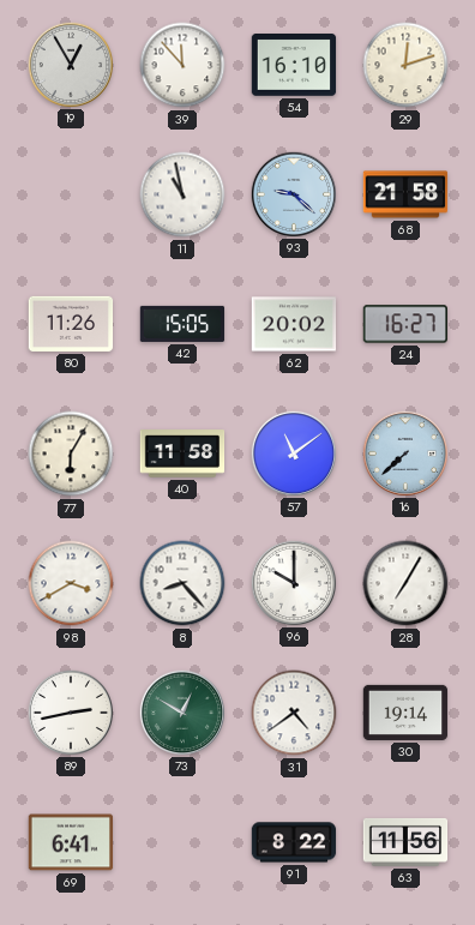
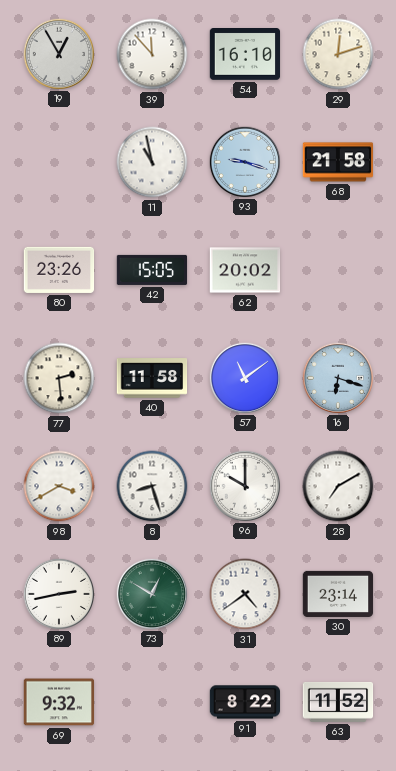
93: 9:22 -> 9:18 (244, 161)
80: 11:26 -> 23:26 (59, 270)
24: 16:27 -> none (404, 324)
77: 6:05 -> 2:29 (59, 378)
16: 7:38 -> 6:18 (337, 377)
8: 8:23 -> 8:27 (152, 486)
28: 7:05 -> 7:10 (338, 486)
30: 19:14 -> 23:14 (338, 594)
69: 6:41 -> 9:32 (59, 702)
63: 11:56 -> 11:52 (338, 702)
